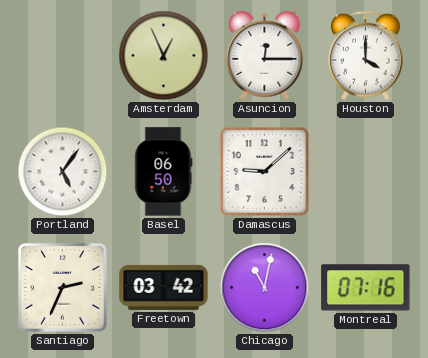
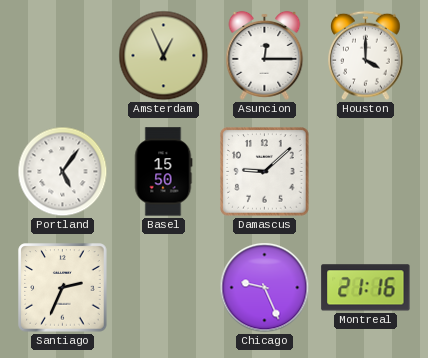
Basel: 06:50 -> 15:50 (164, 172)
Freetown: 03:42 -> none (164, 287)
Chicago: 11:02 -> 9:26 (265, 288)
Montreal: 07:16 -> 21:16 (366, 288)
